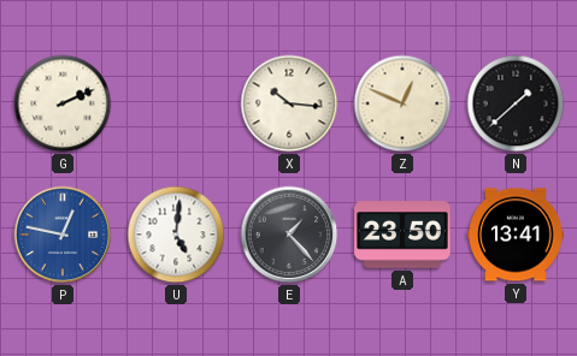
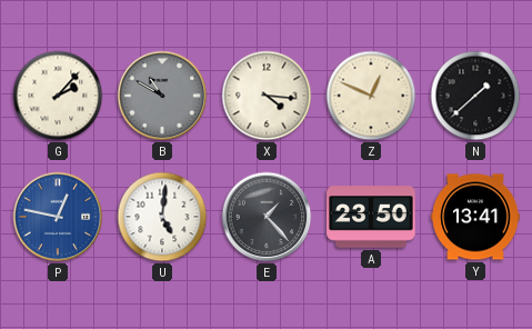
G: 2:11 -> 2:07 (58, 96)
B: none -> 10:50 (162, 96)
X: 10:16 -> 4:16 (267, 96)
